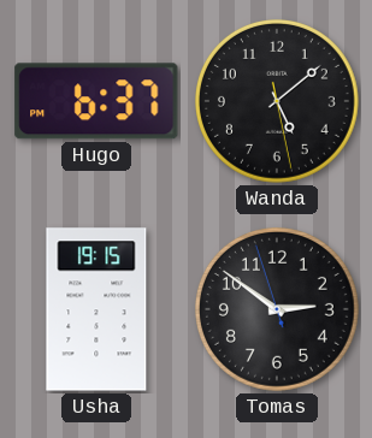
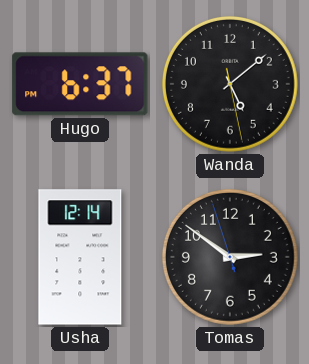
Usha: 19:15 -> 12:14 (80, 257)
